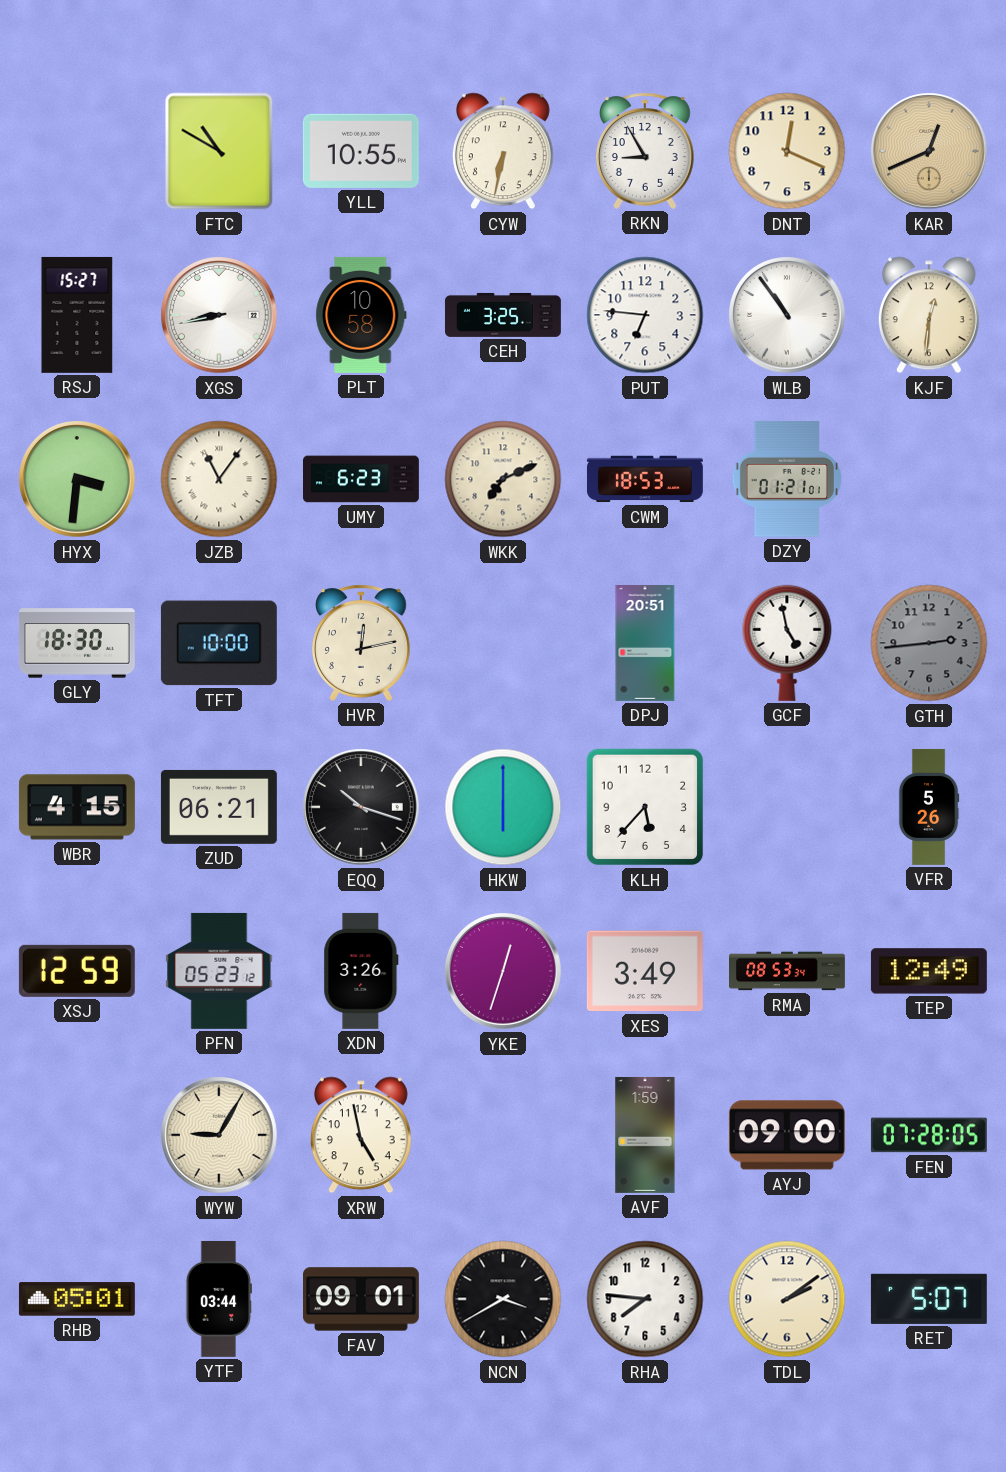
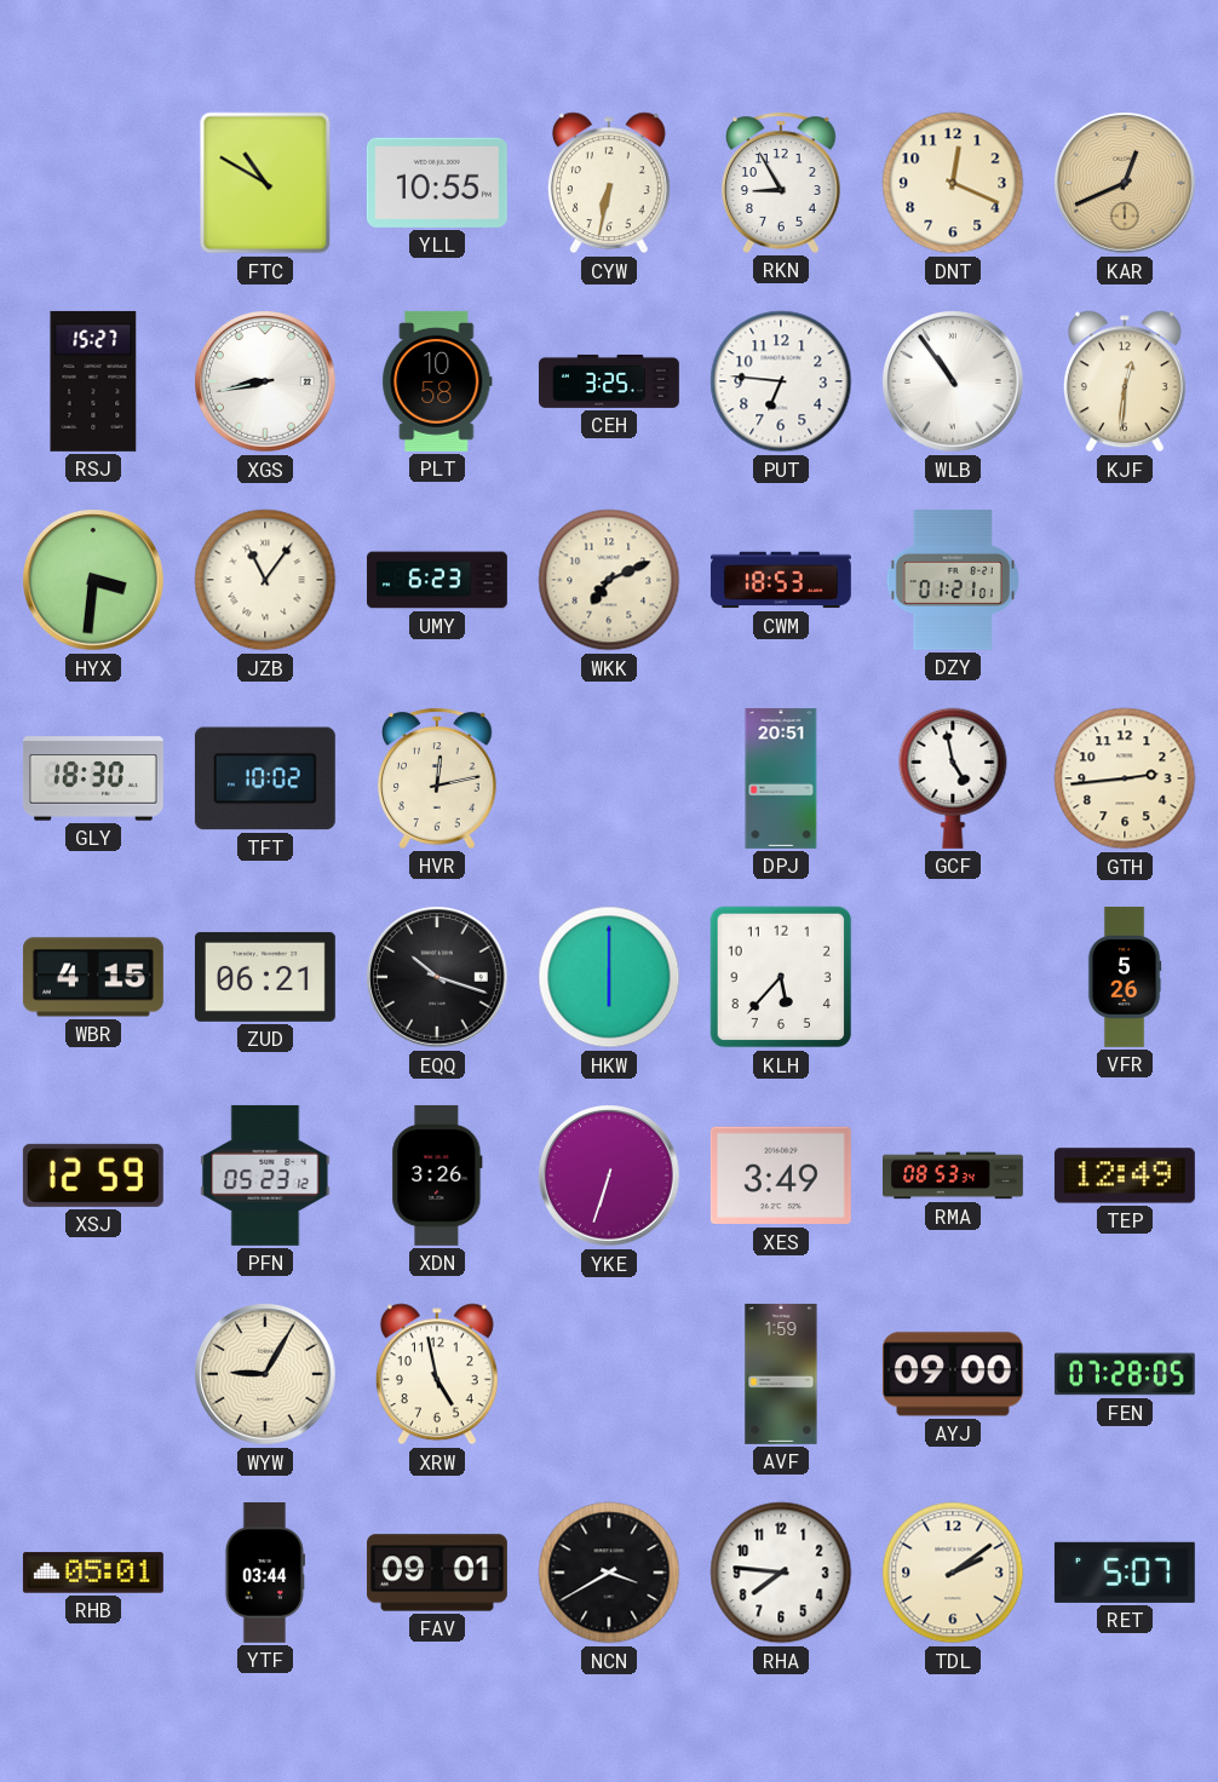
TFT: 10:00 -> 10:02 (265, 778)
GTH dial: grey -> cream (1125, 778)
YKE: 12:33 -> 6:33 (609, 1175)
